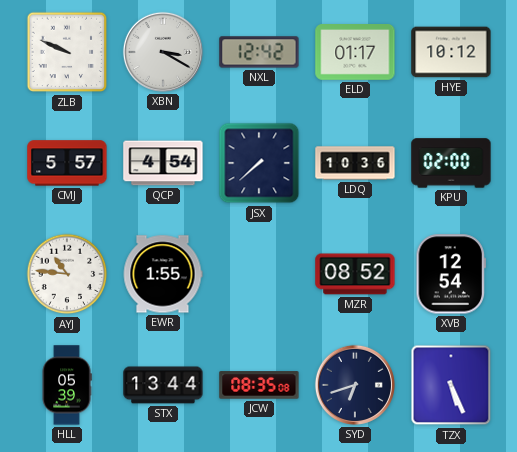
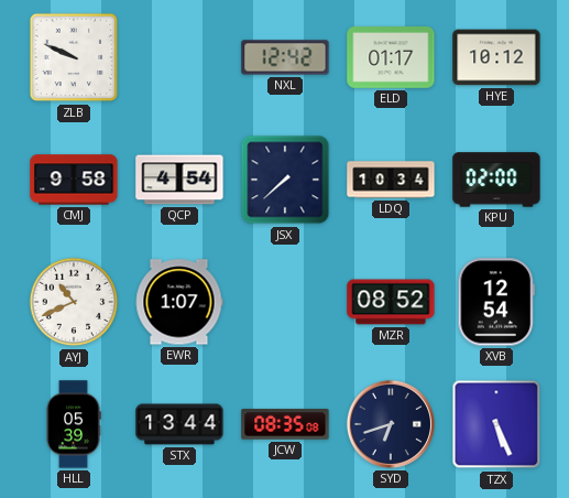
XBN: 3:20 -> none (163, 52)
CMJ: 5:57 -> 9:58 (74, 180)
LDQ: 10:36 -> 10:34 (391, 180)
AYJ: 10:46 -> 10:41 (74, 302)
EWR: 1:55 -> 1:07 (179, 302)
